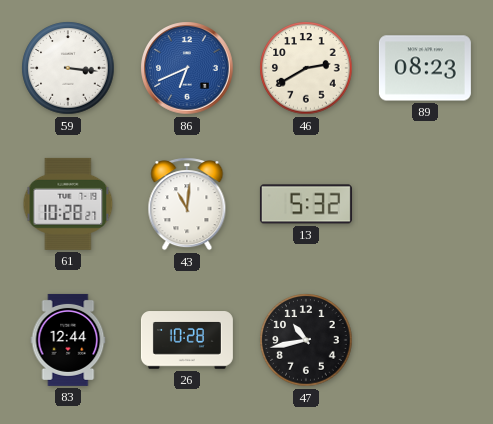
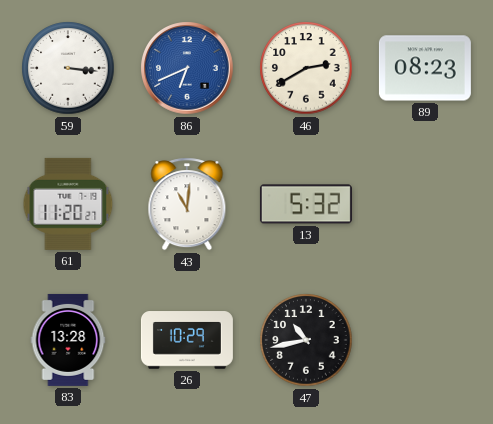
61: 10:28 -> 11:20 (68, 204)
83: 12:44 -> 13:28 (68, 340)
26: 10:28 -> 10:29 (187, 340)
